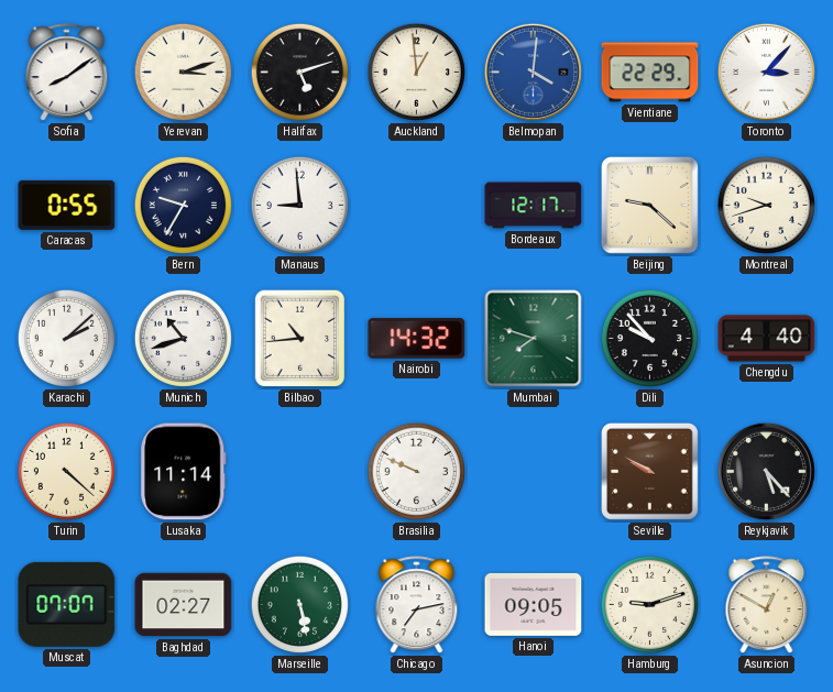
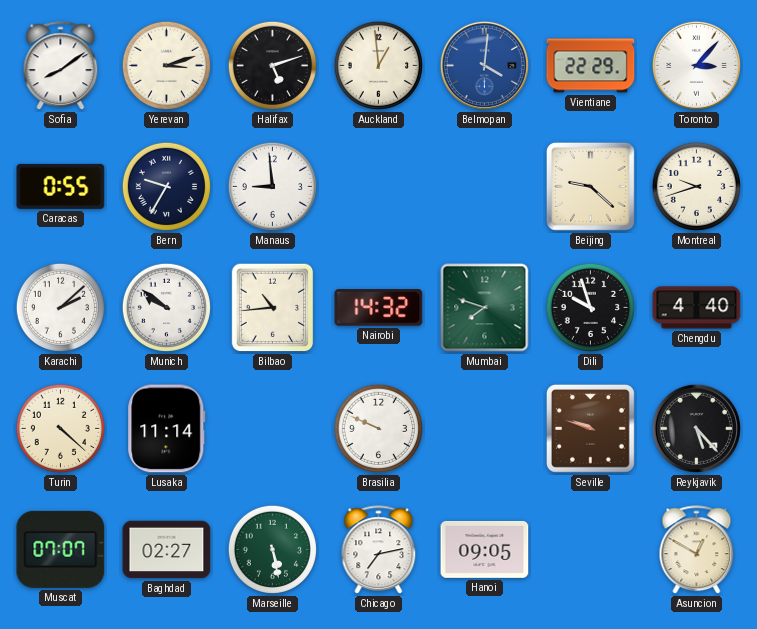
Bordeaux: 12:17 -> none (534, 206)
Munich: 10:42 -> 9:51 (166, 307)
Dili: 9:53 -> 9:57 (590, 307)
Seville: 9:50 -> 9:48 (590, 428)
Hamburg: 9:12 -> none (649, 604)
